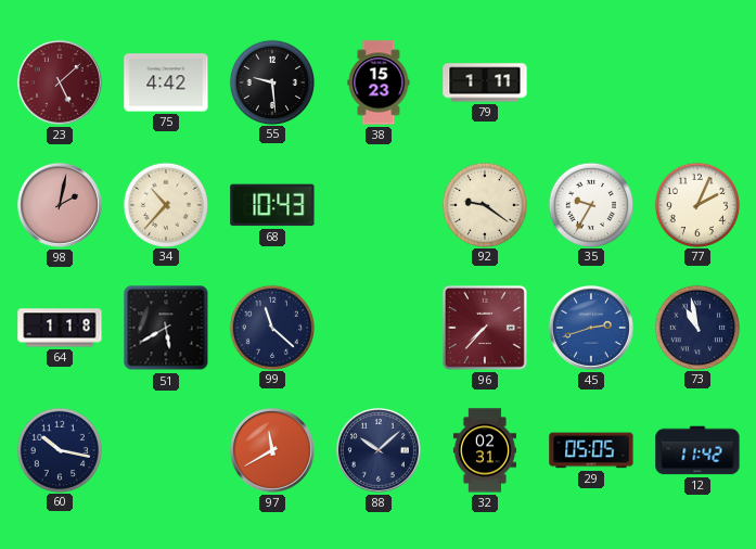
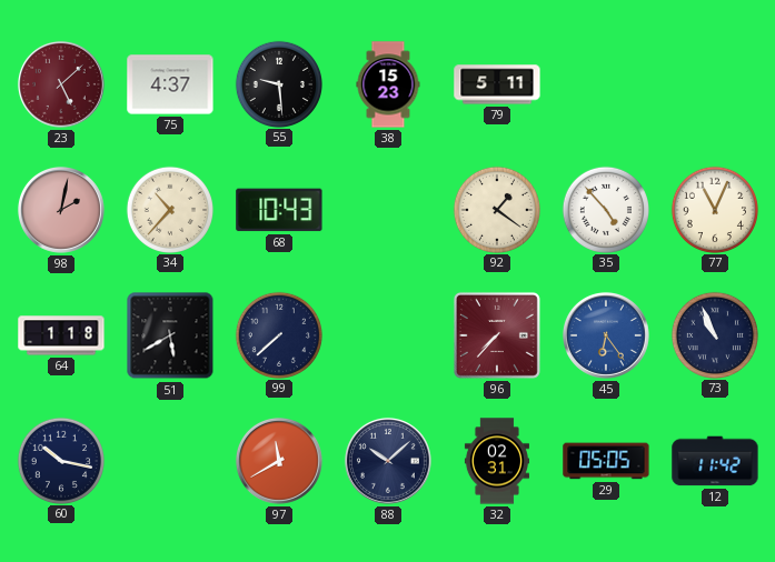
75: 4:42 -> 4:37 (170, 84)
79: 1:11 -> 5:11 (497, 84)
92: 9:21 -> 1:21 (496, 209)
35: 9:35 -> 4:53 (605, 209)
77: 2:04 -> 11:04 (714, 209)
99: 11:22 -> 7:38 (278, 334)
45: 2:42 -> 6:24 (606, 335)
73: 10:58 -> 10:56 (714, 334)
